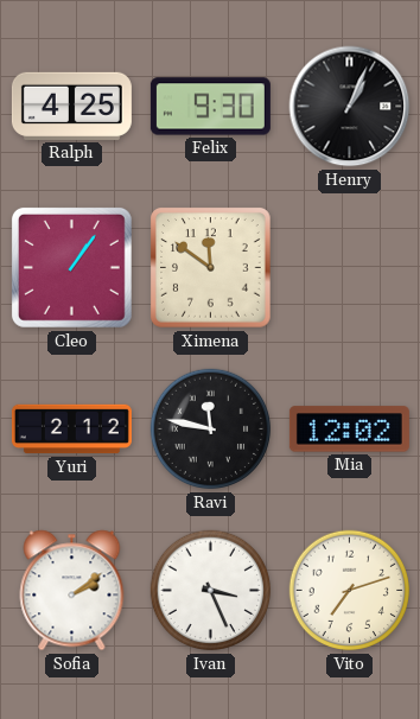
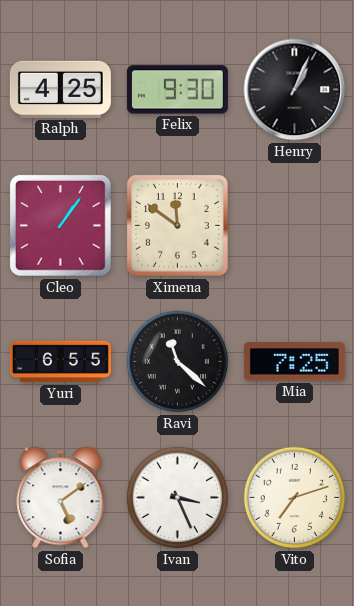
Yuri: 2:12 -> 6:55 (60, 362)
Ravi: 11:47 -> 11:22 (178, 362)
Mia: 12:02 -> 7:25 (294, 362)
Sofia: 2:09 -> 5:09 (61, 498)
